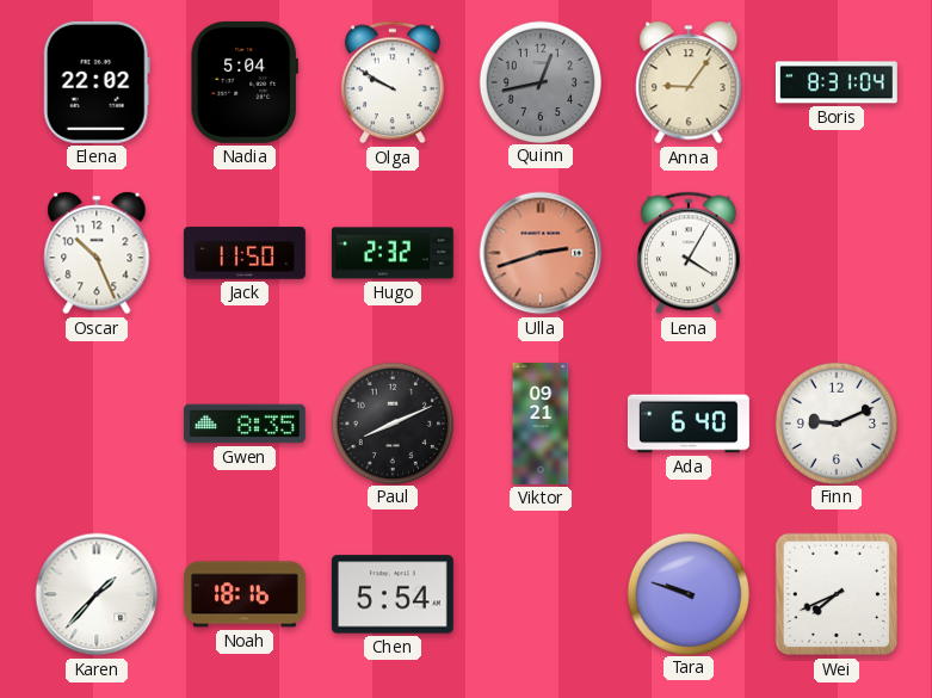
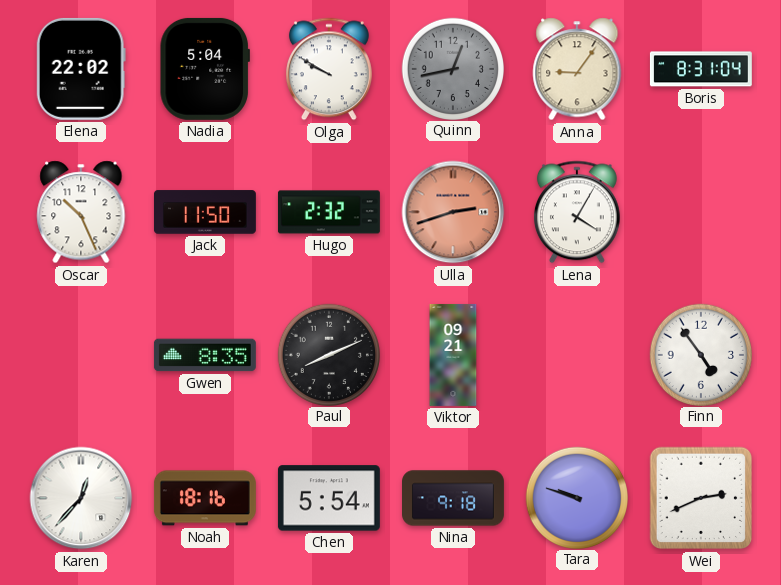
Ada: 6:40 -> none (689, 424)
Finn: 9:11 -> 4:54 (700, 354)
Karen: 1:37 -> 12:37 (81, 498)
Nina: none -> 9:18 (454, 498)
Wei: 7:41 -> 2:41 (701, 498)
